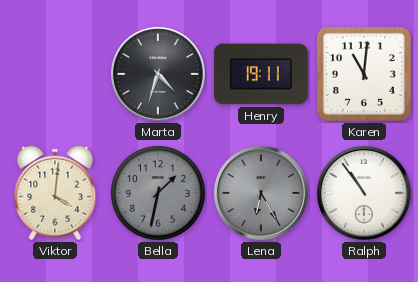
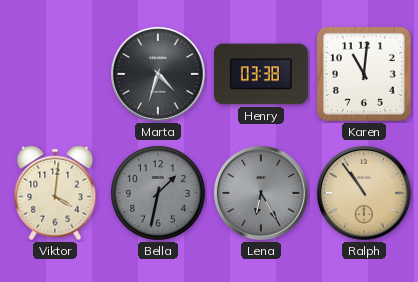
Henry: 19:11 -> 03:38 (261, 74)
Ralph dial: white -> champagne (364, 193)
